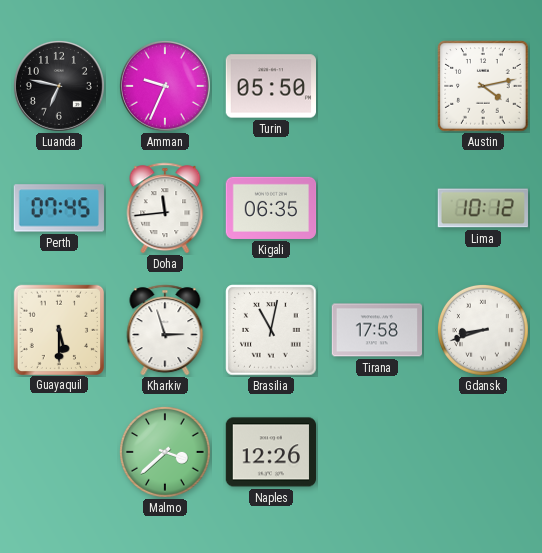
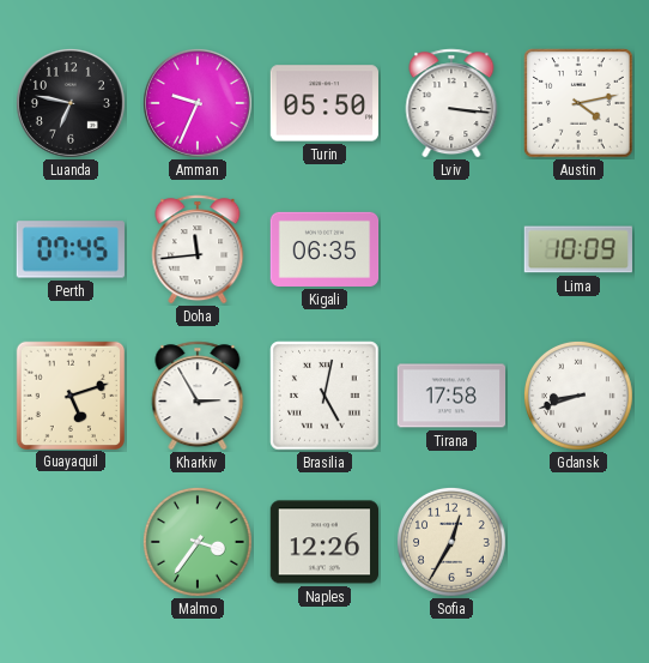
Lviv: none -> 3:16 (451, 103)
Lima: 10:12 -> 10:09 (577, 249)
Guayaquil: 5:30 -> 5:12 (69, 394)
Kharkiv: 2:57 -> 2:55 (198, 396)
Brasilia: 11:02 -> 5:02 (324, 396)
Malmo: 3:38 -> 3:36 (198, 542)
Sofia: none -> 12:35 (451, 542)
